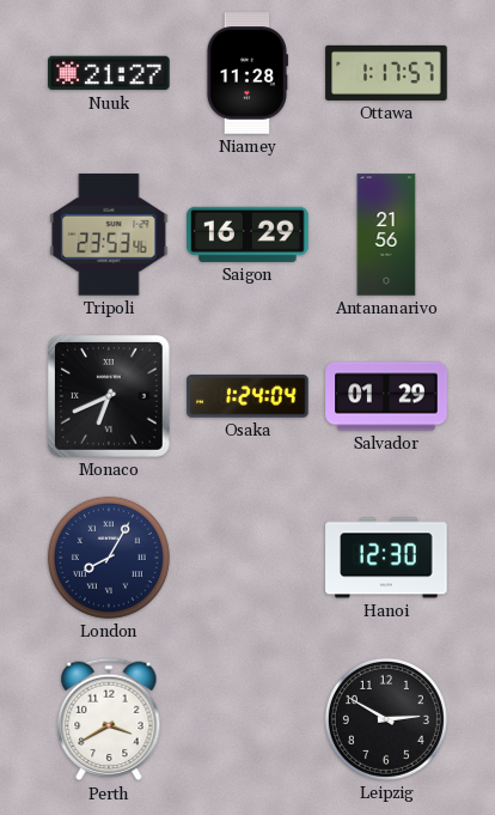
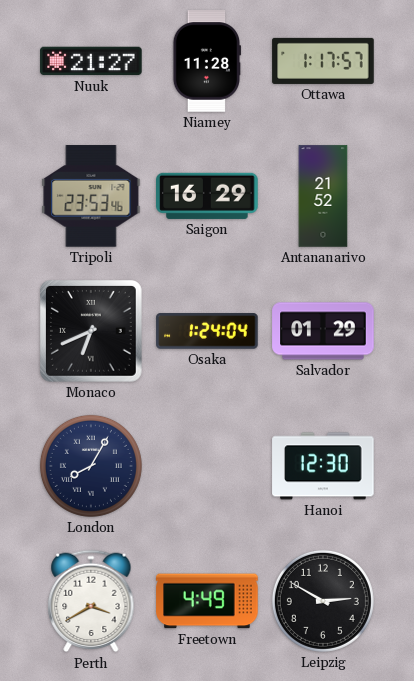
Antananarivo: 21:56 -> 21:52 (323, 196)
Freetown: none -> 4:49 (207, 601)
